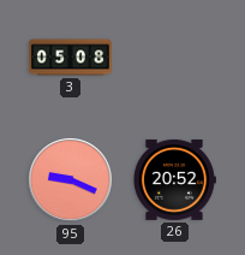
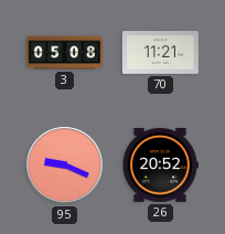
70: none -> 11:21 (160, 53)
